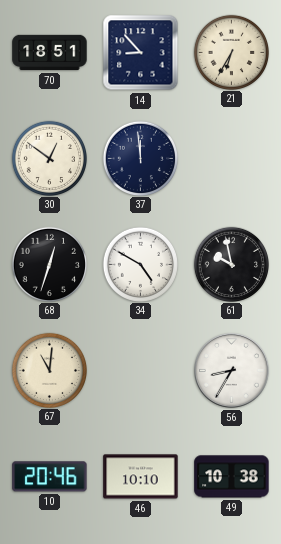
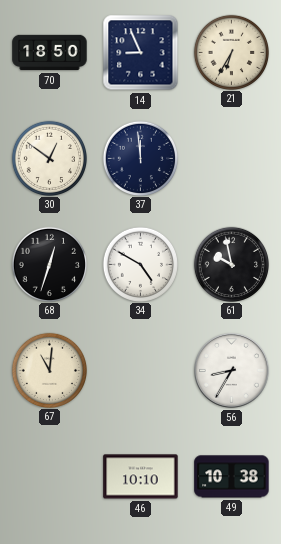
70: 18:51 -> 18:50 (50, 53)
14: 8:53 -> 8:56 (141, 53)
10: 20:46 -> none (50, 477)
